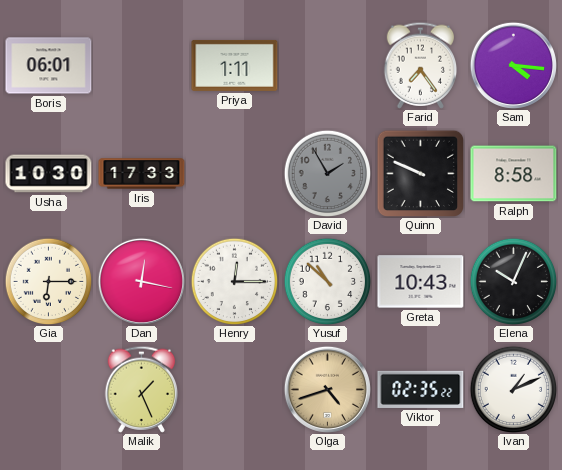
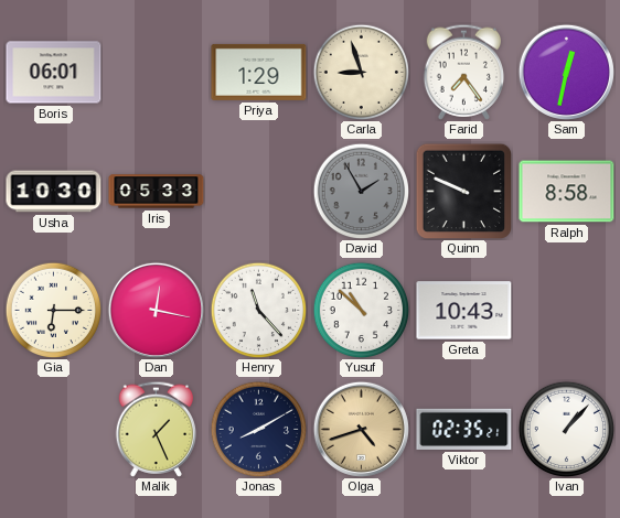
Priya: 1:11 -> 1:29 (259, 72)
Carla: none -> 8:57 (361, 72)
Sam: 4:16 -> 12:32 (566, 72)
Iris: 17:33 -> 05:33 (157, 192)
Henry: 12:15 -> 11:23 (258, 310)
Elena: 10:04 -> none (513, 281)
Jonas: none -> 8:10 (258, 429)
Viktor: 02:35:22 -> 02:35:21 (464, 429)
Ivan: 1:11 -> 1:07 (566, 429)
